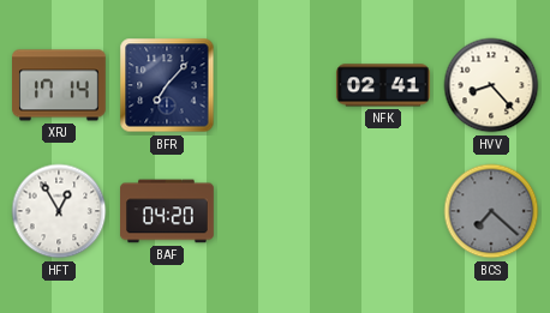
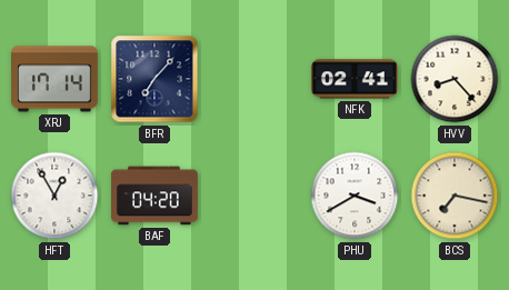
PHU: none -> 3:40 (355, 196)
BCS: 7:22 -> 7:17 (455, 196)
BCS dial: grey -> cream (455, 196)
